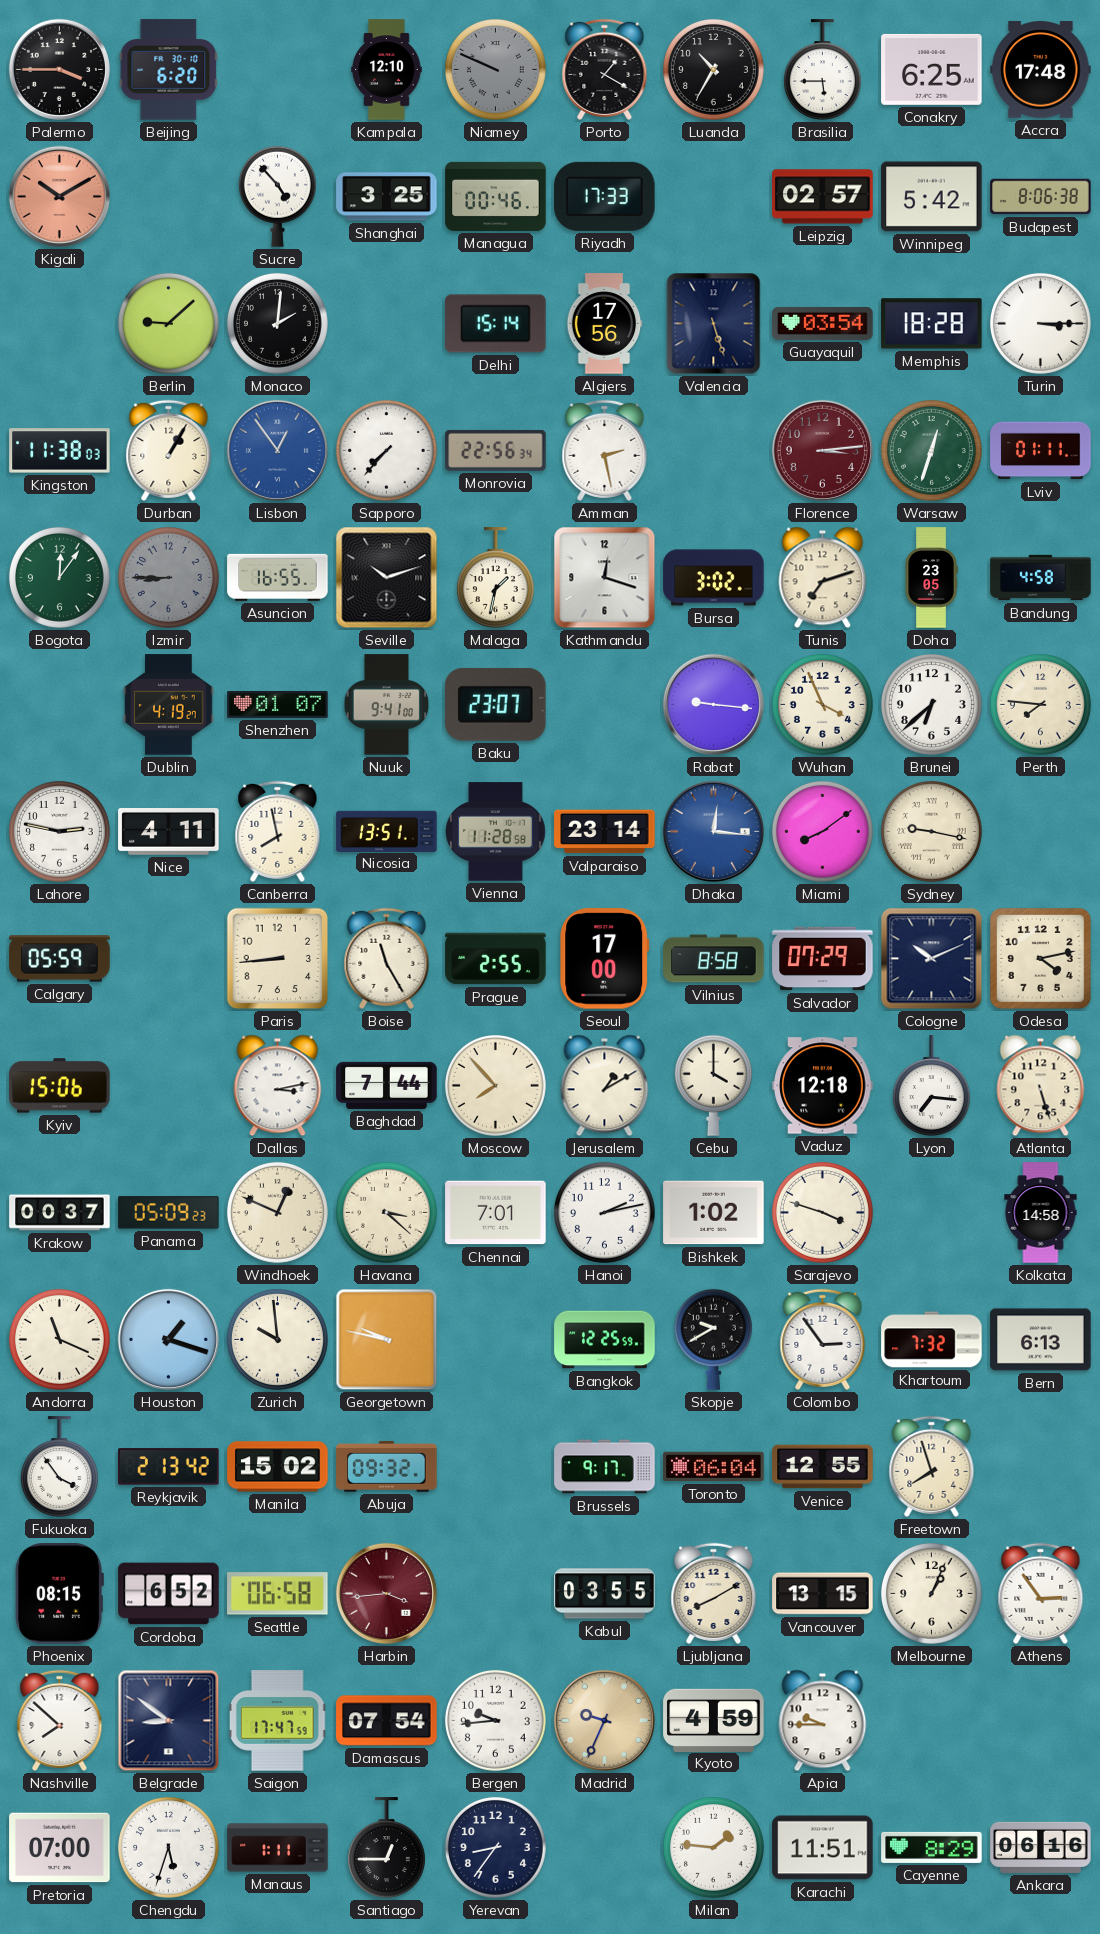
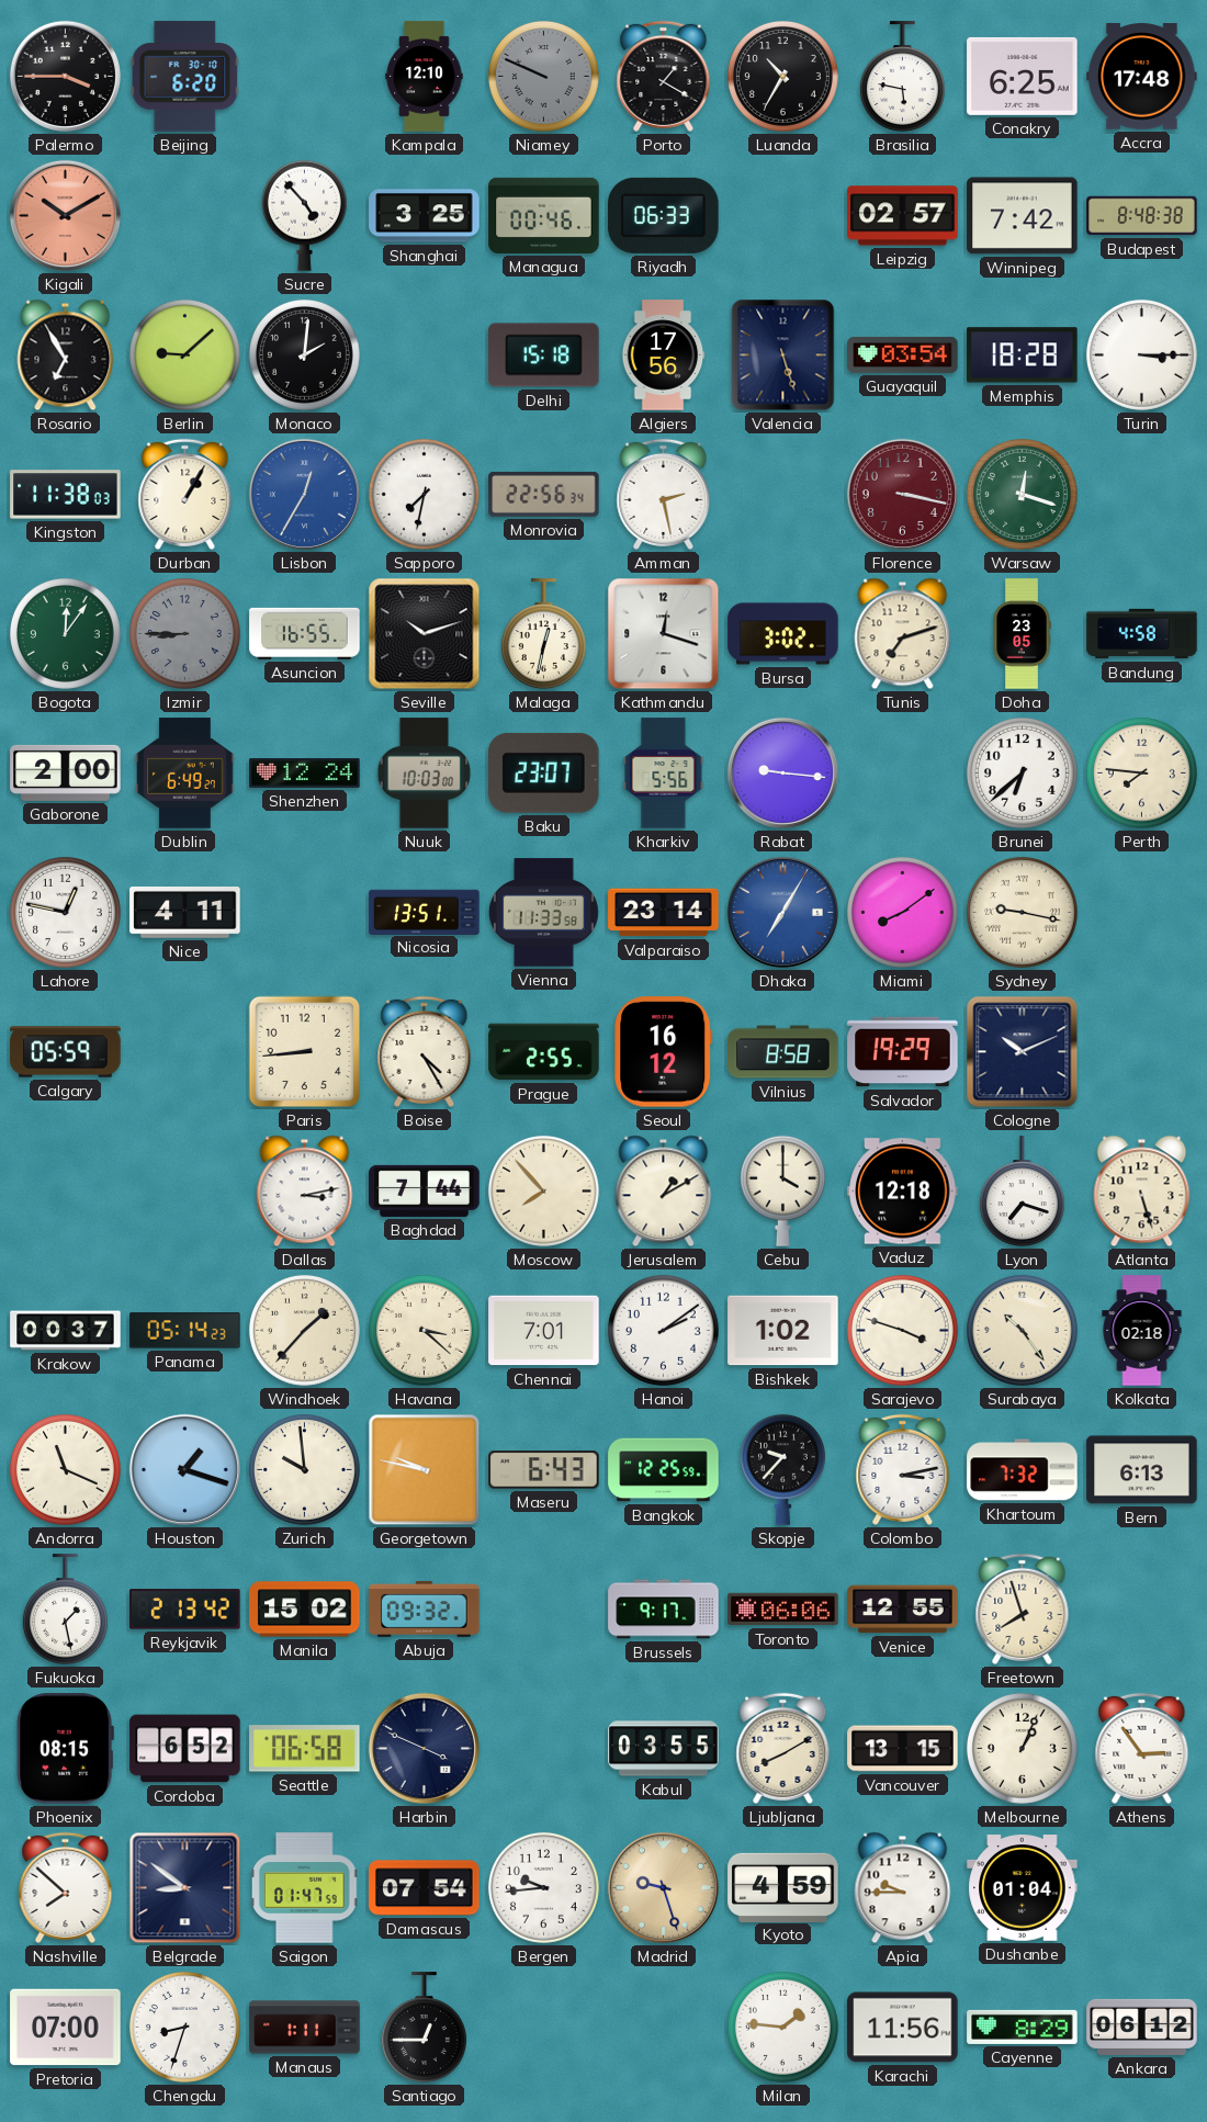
Brasilia: 5:45 -> 5:47 (902, 77)
Riyadh: 17:33 -> 06:33 (664, 215)
Winnipeg: 5:42 -> 7:42 (1023, 216)
Budapest: 8:06 -> 8:48 (1142, 216)
Rosario: none -> 6:55 (66, 355)
Delhi: 15:14 -> 15:18 (544, 355)
Lisbon: 12:54 -> 12:35 (304, 494)
Sapporo: 7:37 -> 7:32 (424, 494)
Florence: 3:14 -> 3:17 (902, 494)
Warsaw: 12:33 -> 12:18 (1022, 494)
Lviv: 01:11 -> none (1041, 451)
Malaga: 1:32 -> 12:32 (543, 634)
Gaborone: none -> 2:00 (66, 772)
Dublin: 4:19 -> 6:49 (185, 774)
Shenzhen: 01:07 -> 12:24 (305, 774)
Nuuk: 9:41 -> 10:03 (425, 774)
Kharkiv: none -> 5:56 (664, 774)
Wuhan: 3:56 -> none (822, 704)
Lahore: 2:47 -> 12:47 (65, 912)
Canberra: 7:58 -> none (278, 831)
Vienna: 11:28 -> 11:33 (543, 913)
Dhaka: 12:16 -> 7:05 (782, 912)
Boise: 11:25 -> 4:25 (425, 1051)
Seoul: 17:00 -> 16:12 (664, 1052)
Salvador: 07:29 -> 19:29 (903, 1052)
Odesa: 4:13 -> none (1040, 958)
Kyiv: 15:06 -> none (60, 1086)
Lyon: 7:16 -> 7:18 (1022, 1192)
Panama: 05:09 -> 05:14 (185, 1331)
Windhoek: 12:49 -> 1:37 (304, 1330)
Hanoi: 2:13 -> 2:09 (663, 1330)
Surabaya: none -> 10:24 (1022, 1330)
Kolkata: 14:58 -> 02:18 (1142, 1331)
Maseru: none -> 6:43 (544, 1470)
Skopje: 9:40 -> 9:37 (782, 1469)
Colombo: 2:54 -> 3:13 (903, 1469)
Fukuoka: 3:54 -> 1:28 (65, 1610)
Toronto: 06:04 -> 06:06 (783, 1610)
Harbin: 3:44 -> 3:49 (424, 1748)
Harbin dial: burgundy -> navy (424, 1748)
Saigon: 17:47 -> 01:47 (305, 1888)
Madrid: 9:34 -> 9:27 (663, 1887)
Dushanbe: none -> 01:04 (1023, 1888)
Chengdu: 5:33 -> 8:33 (184, 2027)
Yerevan: 8:36 -> none (495, 1847)
Karachi: 11:51 -> 11:56 (903, 2028)
Ankara: 06:16 -> 06:12 (1142, 2027)
